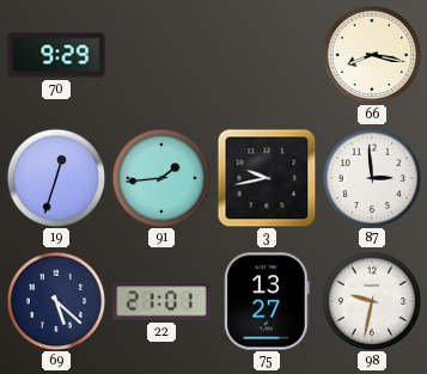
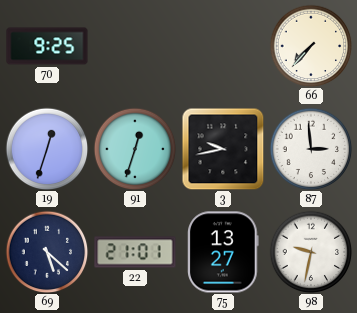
70: 9:29 -> 9:25 (47, 46)
66: 8:17 -> 7:37 (311, 46)
91: 1:44 -> 12:33 (135, 149)
